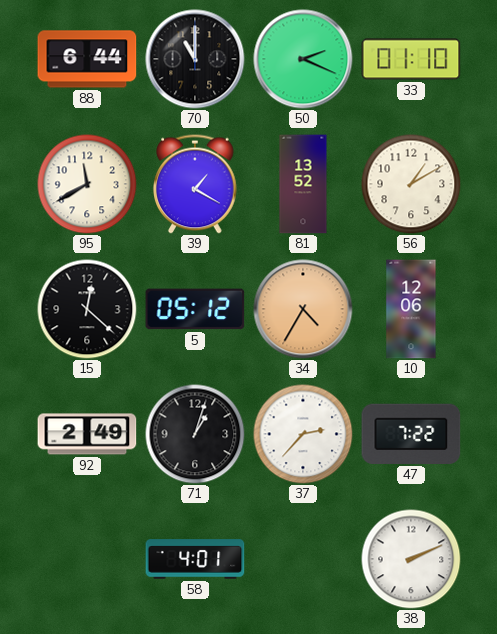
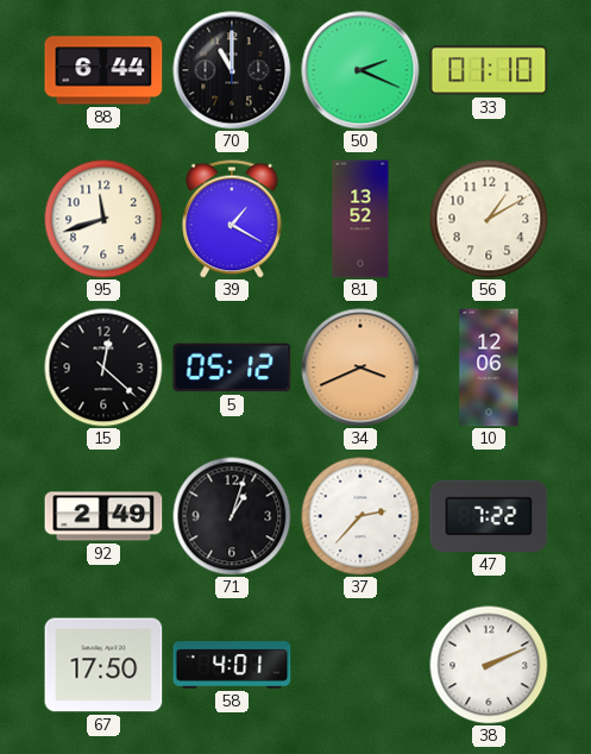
95: 11:40 -> 11:42 (103, 219)
34: 4:35 -> 3:41 (360, 367)
67: none -> 17:50 (103, 665)
